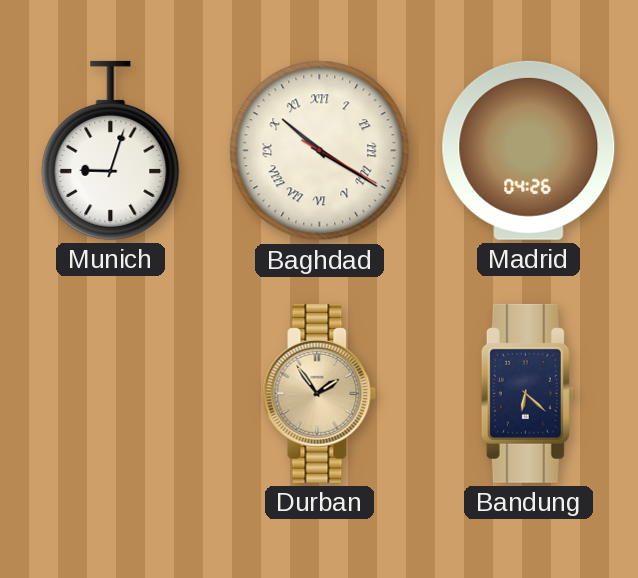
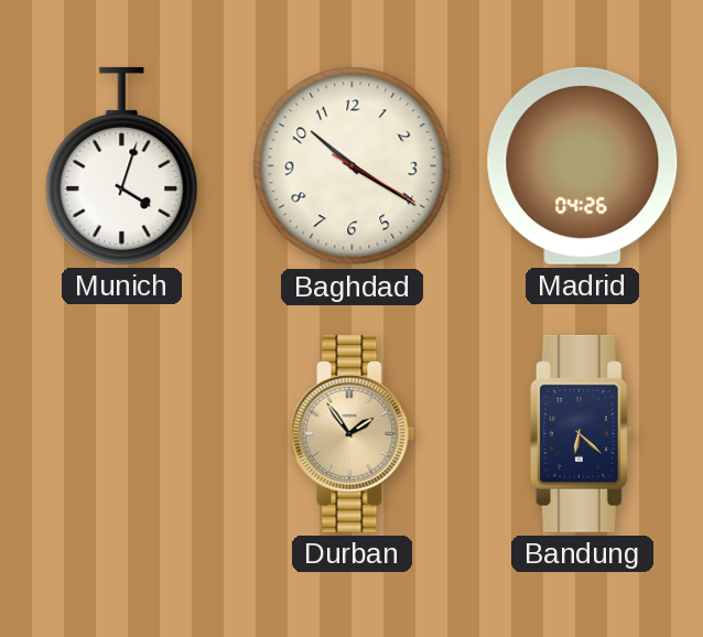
Munich: 9:03 -> 4:03 (122, 165)
Baghdad numerals: Roman -> Arabic (353, 166)
